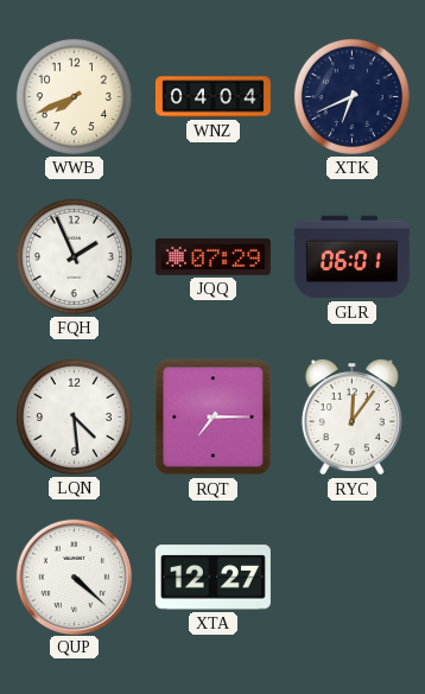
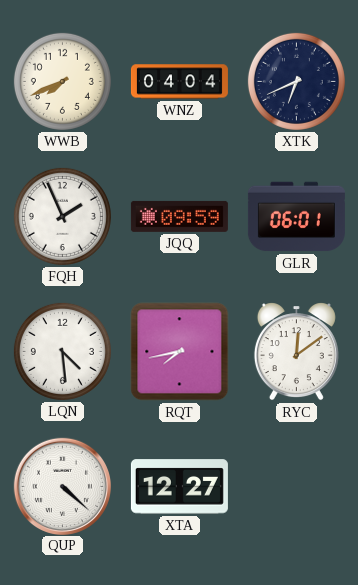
JQQ: 07:29 -> 09:59 (179, 216)
RQT: 7:15 -> 7:43 (180, 352)
RYC: 12:06 -> 12:09 (296, 352)
